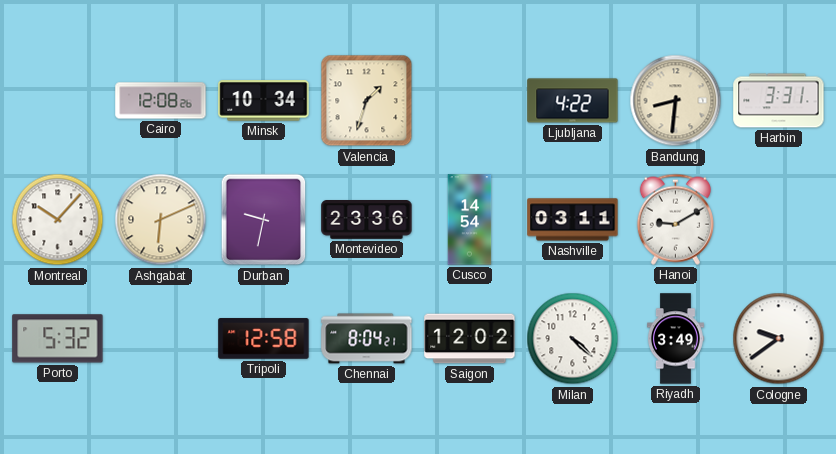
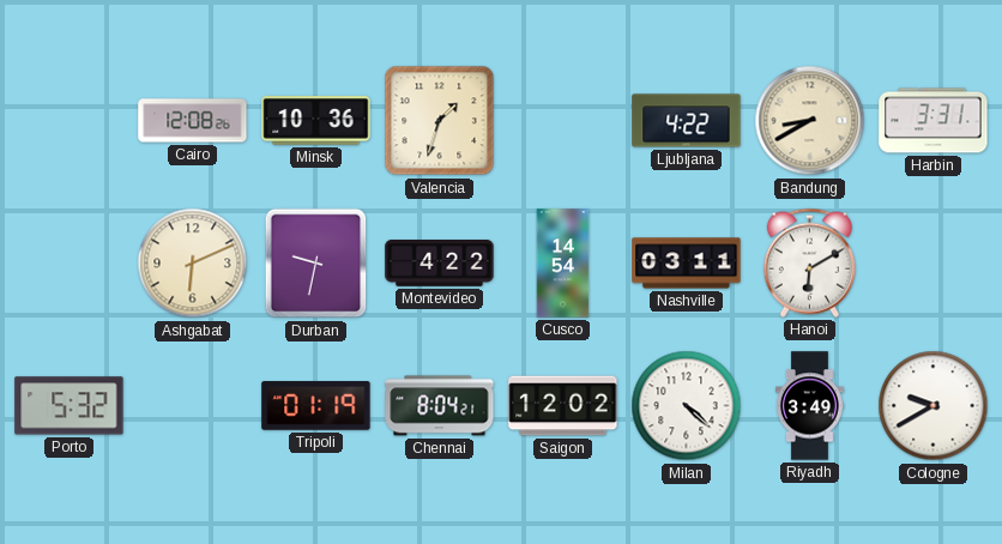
Minsk: 10:34 -> 10:36 (316, 121)
Bandung: 8:31 -> 8:40 (810, 121)
Montreal: 10:07 -> none (58, 220)
Montevideo: 23:36 -> 4:22 (440, 264)
Hanoi: 9:10 -> 6:10 (809, 262)
Tripoli: 12:58 -> 01:19 (316, 406)
Cologne: 9:39 -> 9:40 (934, 406)
